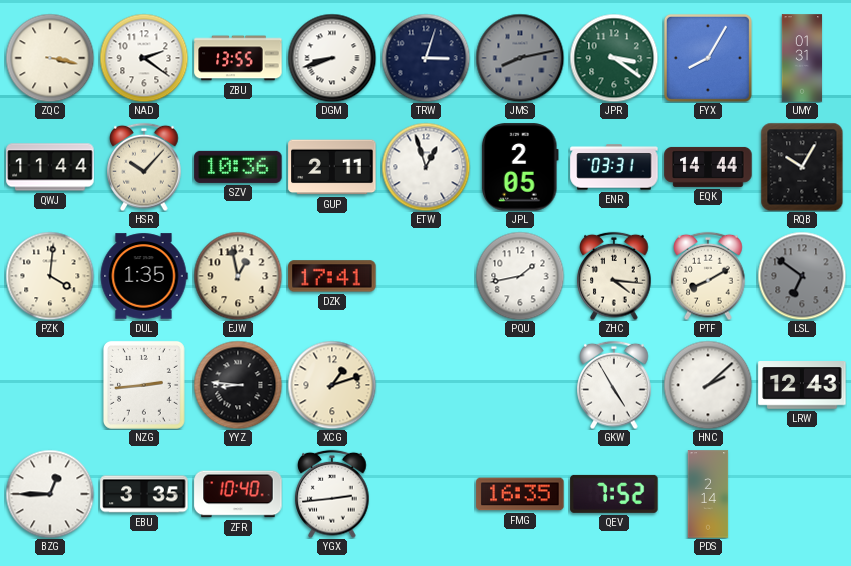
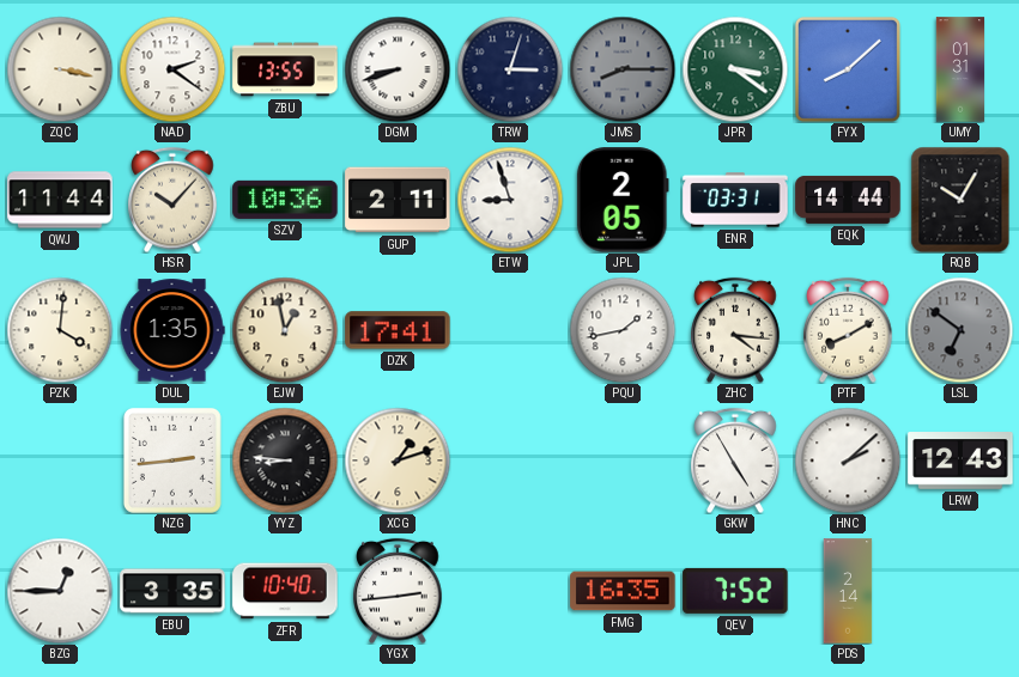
JMS: 8:13 -> 8:15 (623, 69)
FYX: 8:05 -> 8:08 (848, 69)
ETW: 12:57 -> 8:57 (510, 200)
